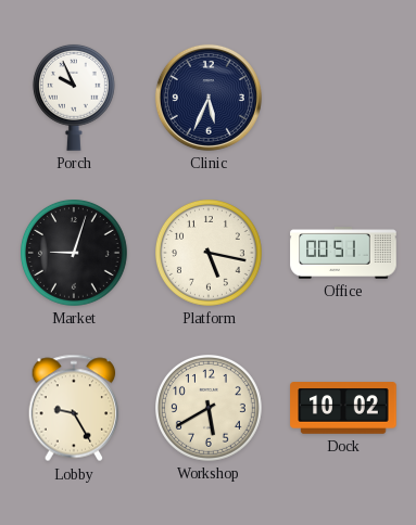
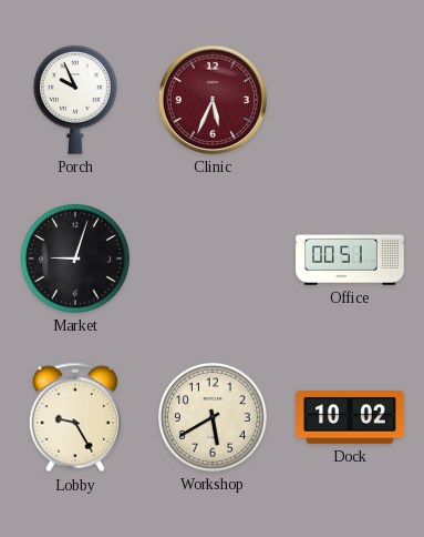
Clinic dial: navy -> burgundy (213, 100)
Platform: 5:17 -> none (210, 254)
